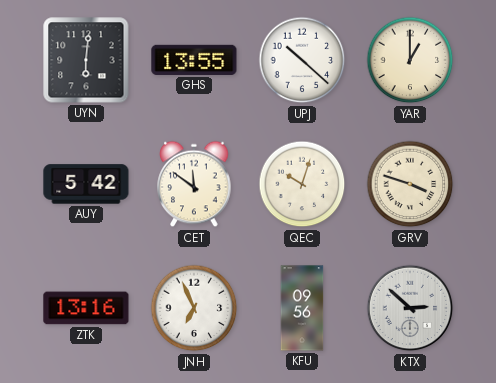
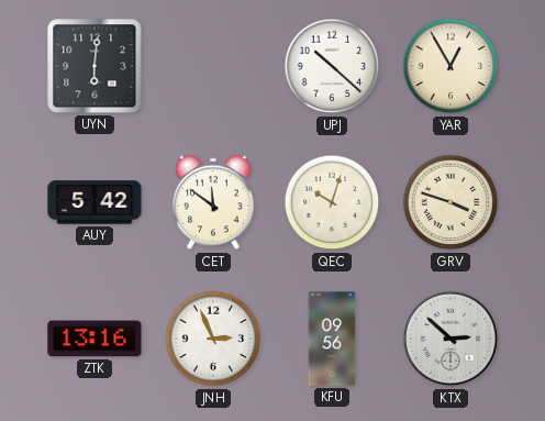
GHS: 13:55 -> none (194, 60)
YAR: 1:00 -> 12:55 (451, 66)
JNH: 6:56 -> 2:56 (213, 339)
